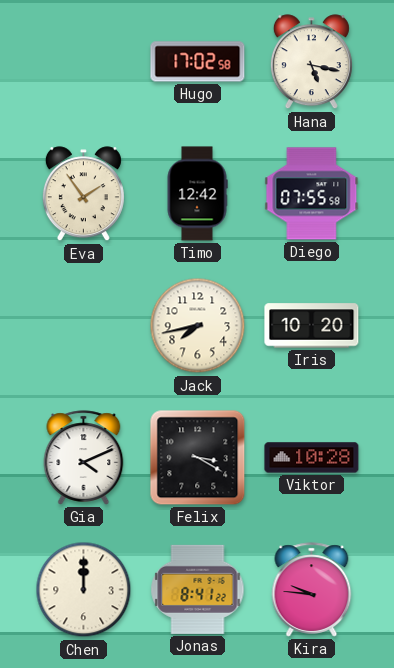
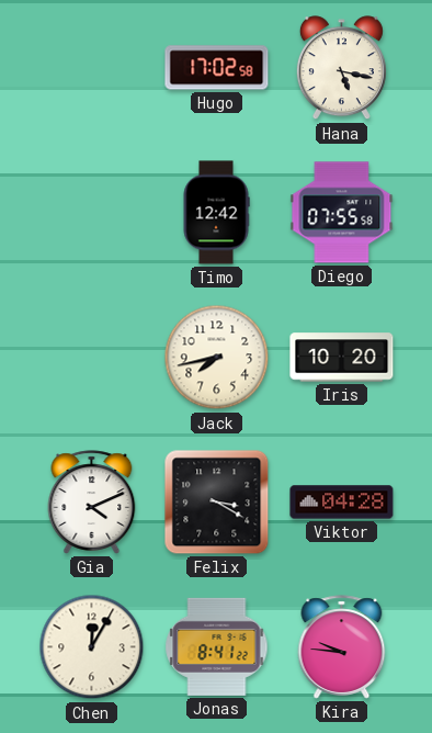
Eva: 1:54 -> none (83, 194)
Viktor: 10:28 -> 04:28 (342, 503)
Chen: 12:00 -> 12:05 (92, 647)
